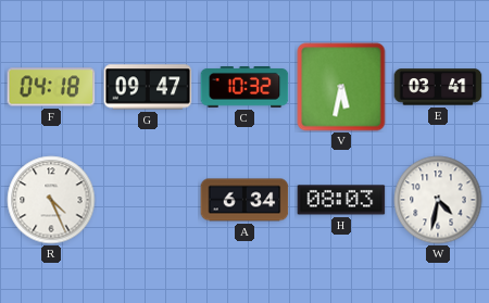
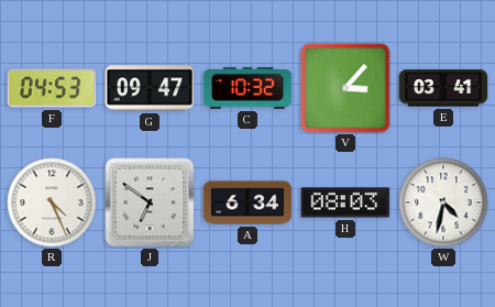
F: 04:18 -> 04:53 (52, 88)
V: 5:32 -> 3:07 (345, 88)
J: none -> 6:51 (150, 202)
